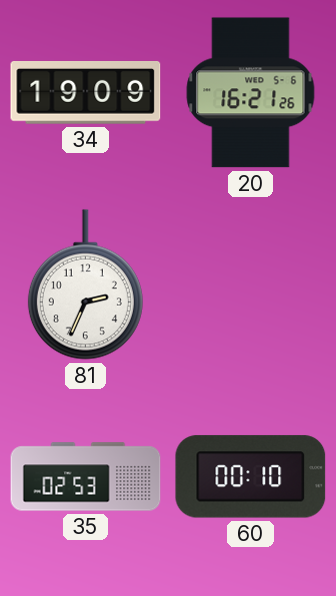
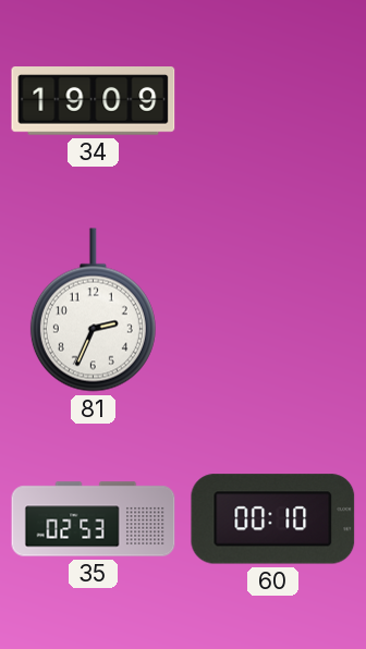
20: 16:21 -> none (251, 93)
